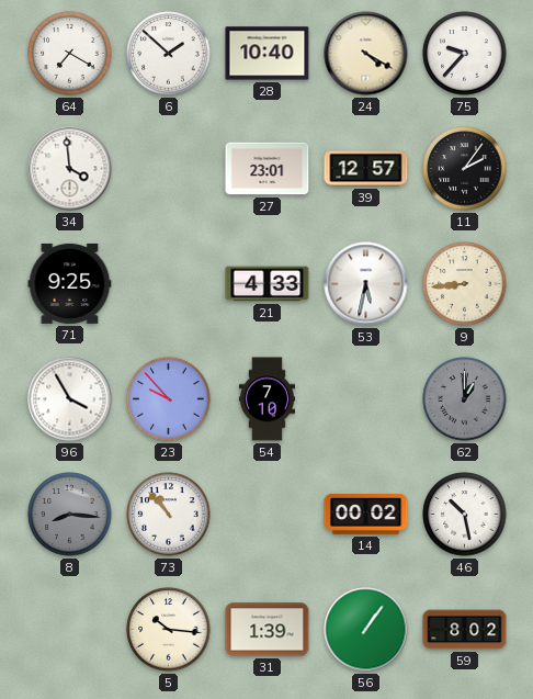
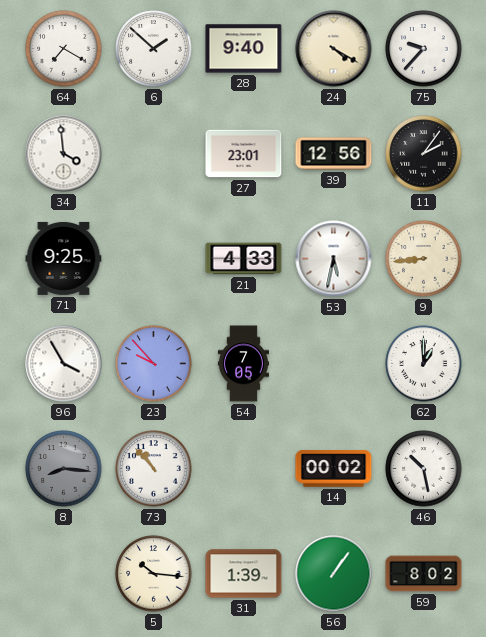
28: 10:40 -> 9:40 (244, 49)
39: 12:57 -> 12:56 (334, 154)
54: 7:10 -> 7:05 (243, 364)
62 dial: grey -> white (424, 364)
